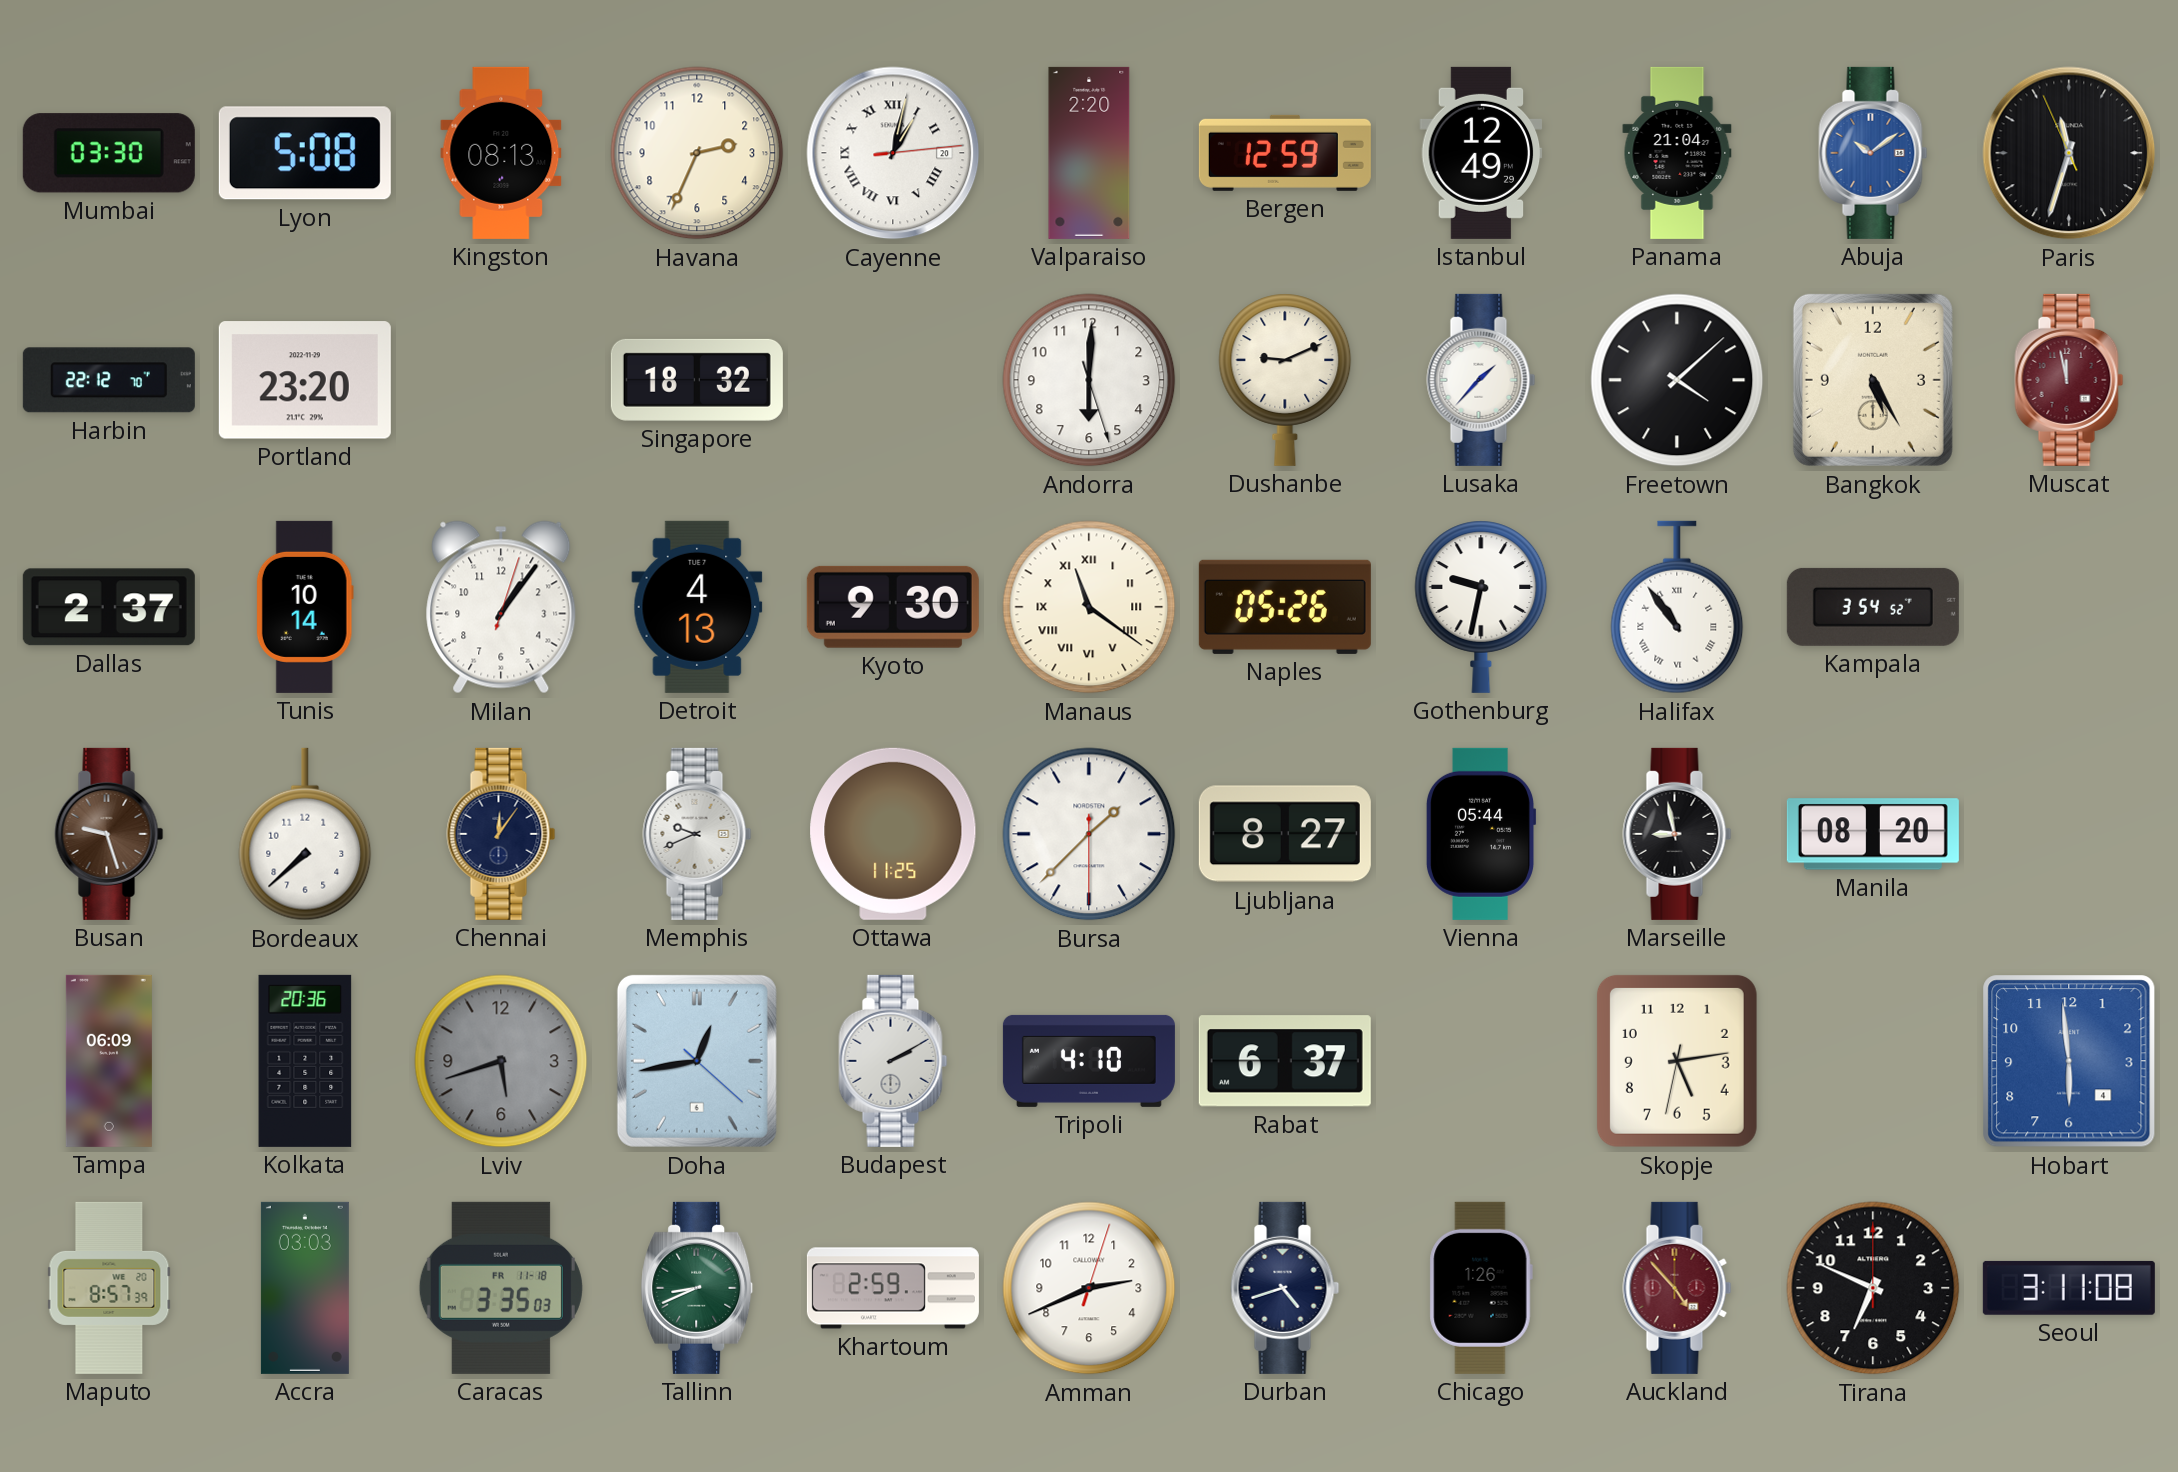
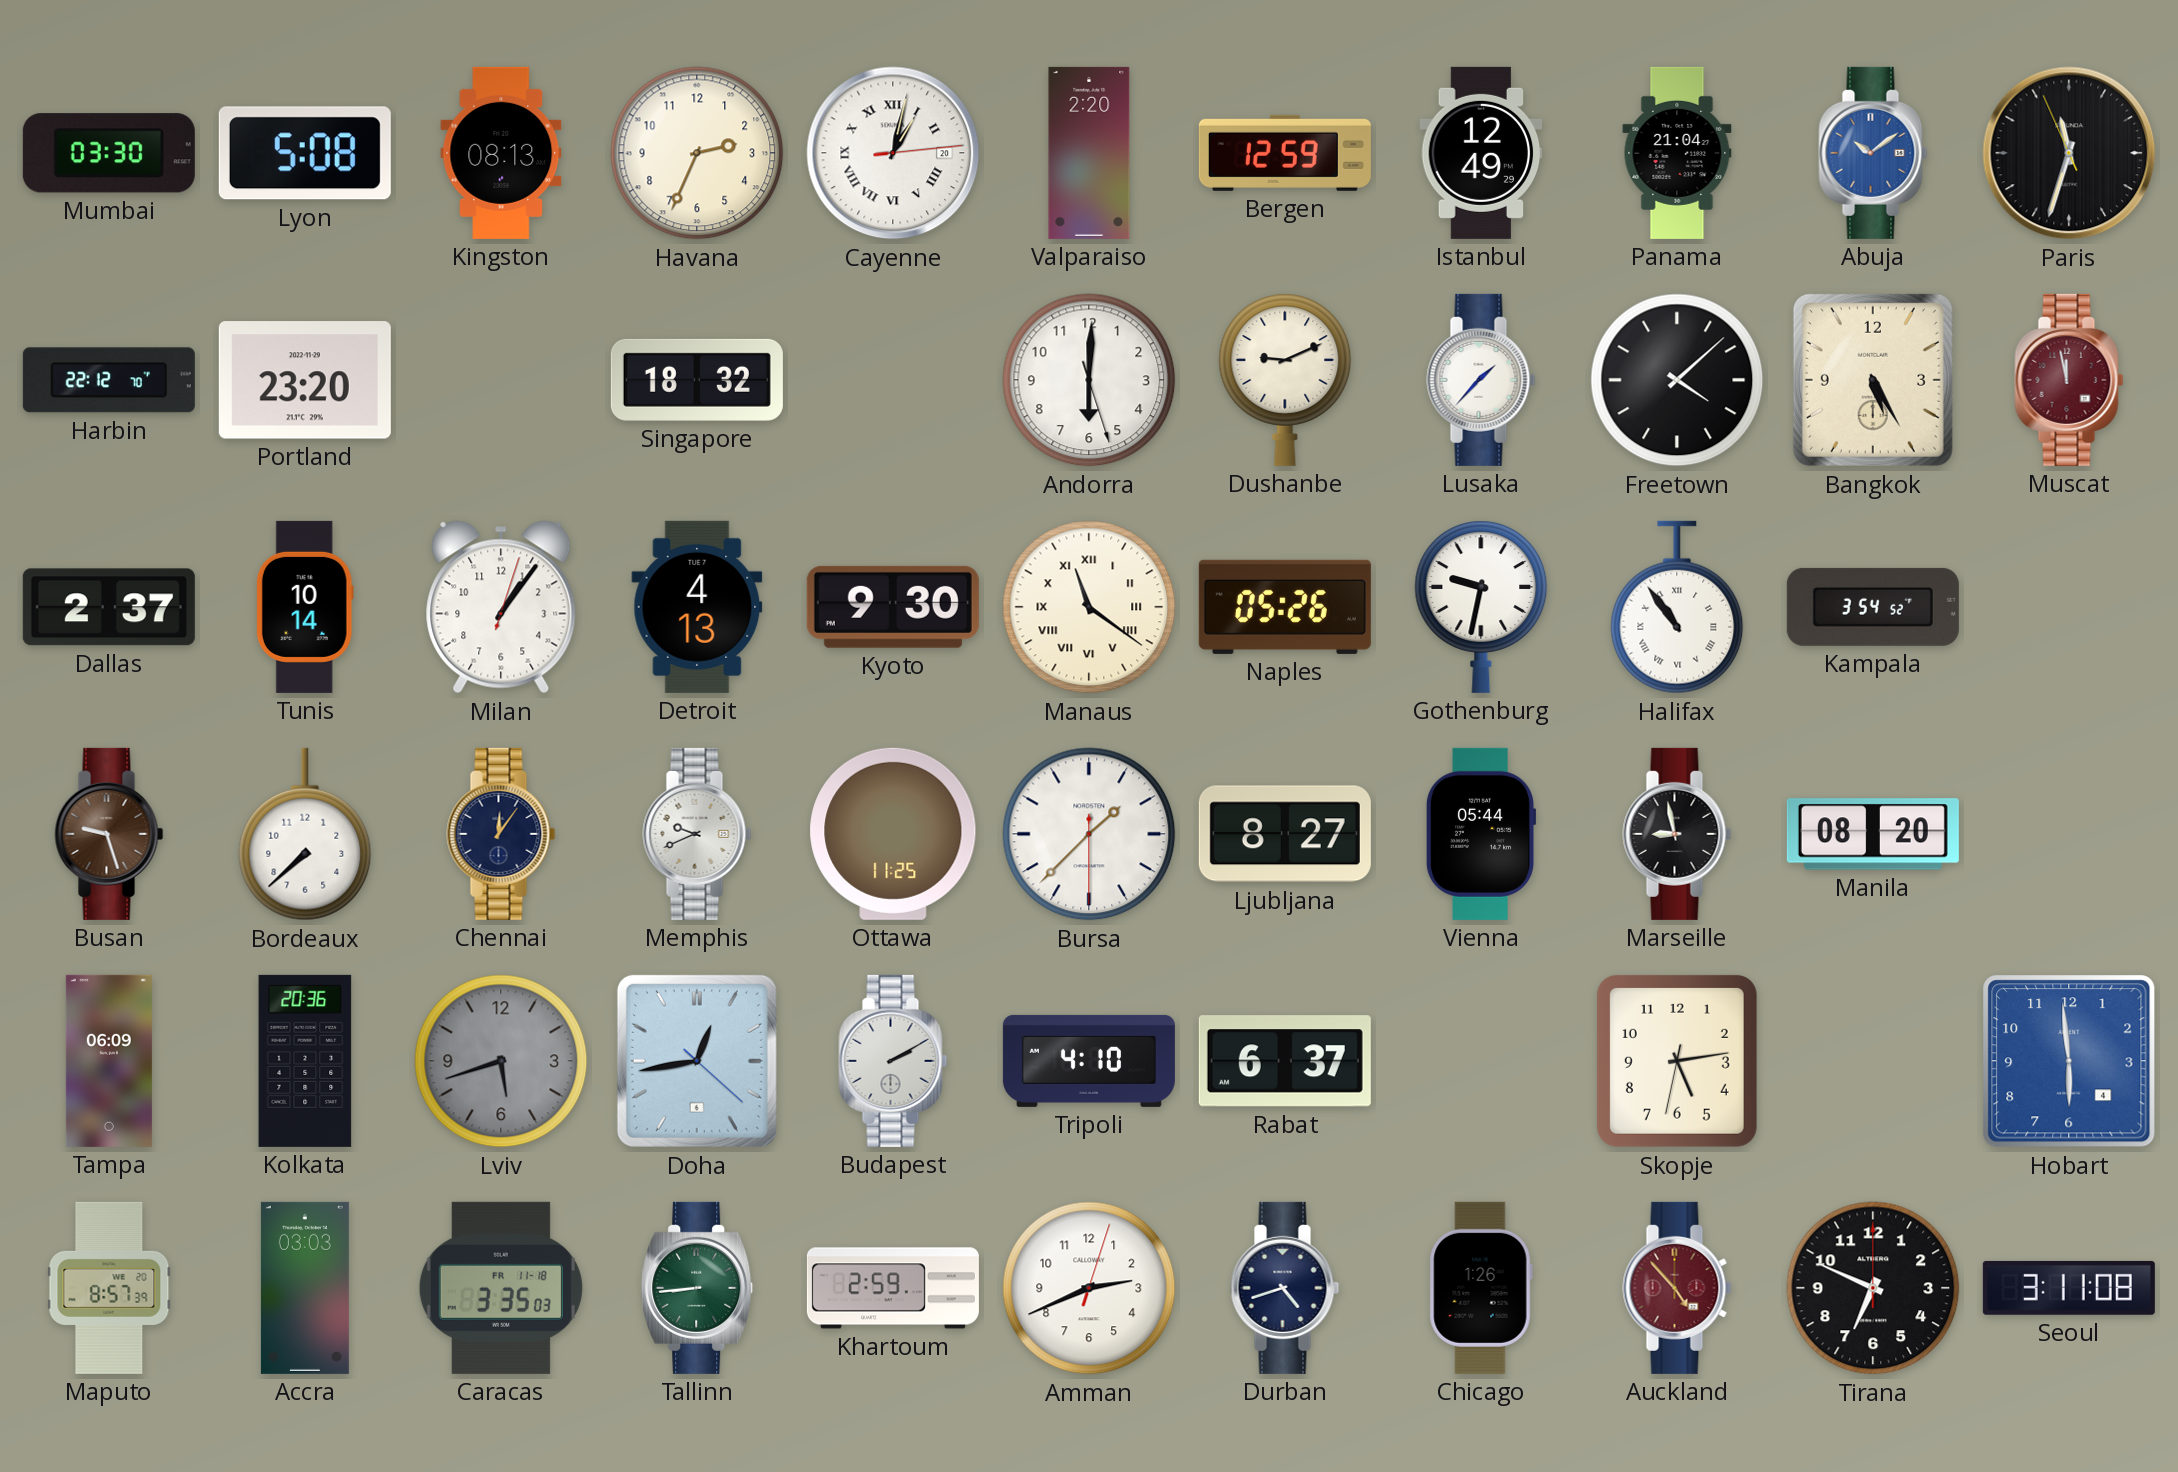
Tallinn: 8:41 -> 8:44 (697, 1288)
